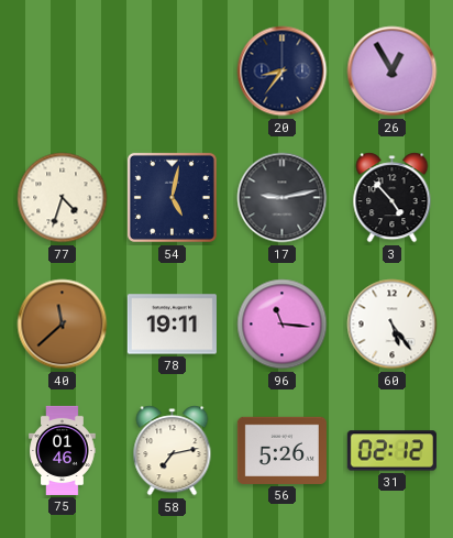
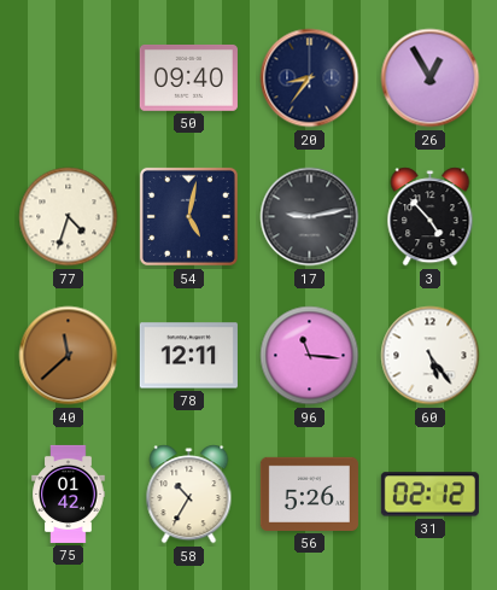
50: none -> 09:40 (188, 77)
78: 19:11 -> 12:11 (188, 356)
75: 01:46 -> 01:42 (69, 493)
58: 7:13 -> 10:35 (189, 495)
